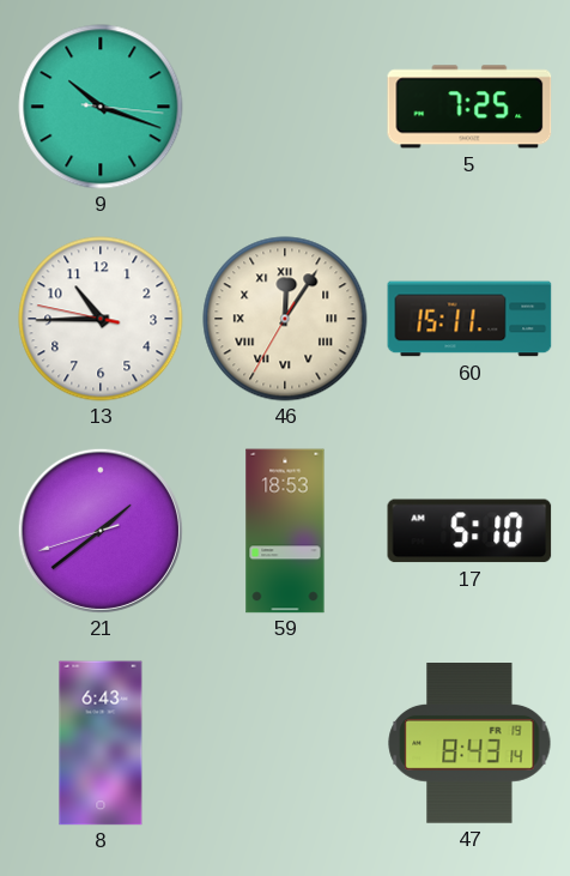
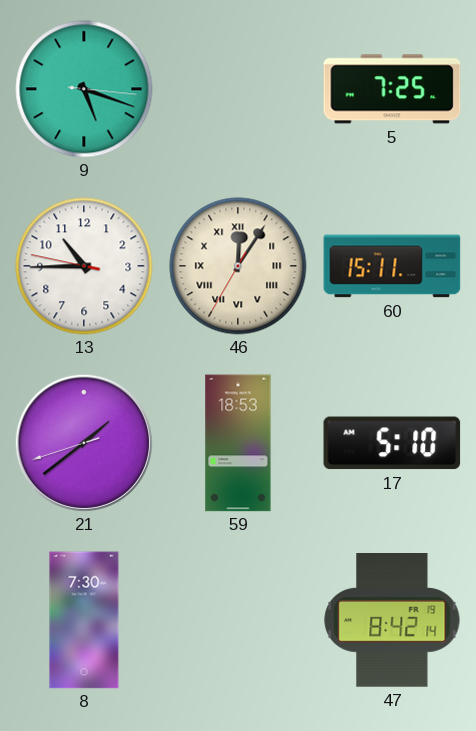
9: 10:18 -> 5:18 (84, 89)
8: 6:43 -> 7:30 (84, 620)
47: 8:43 -> 8:42 (392, 621)
